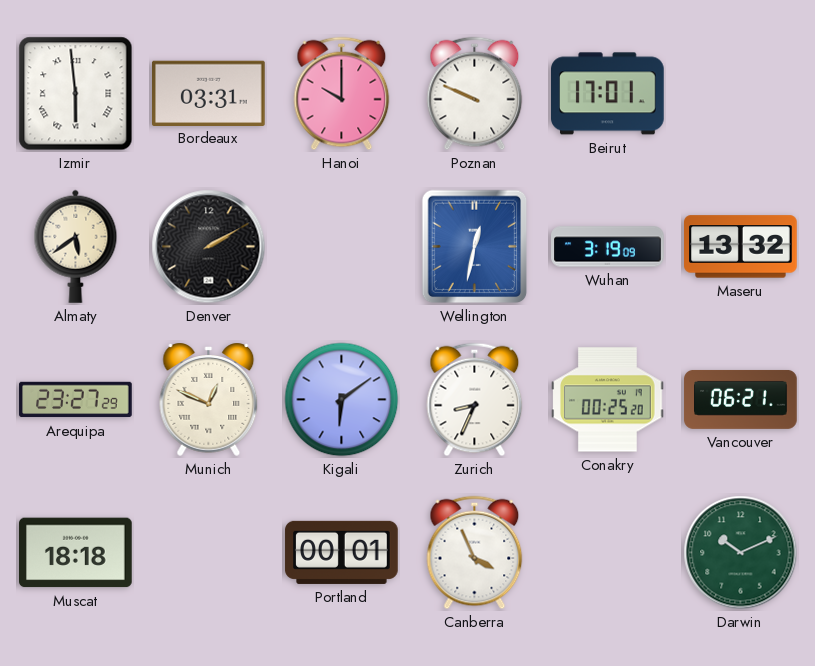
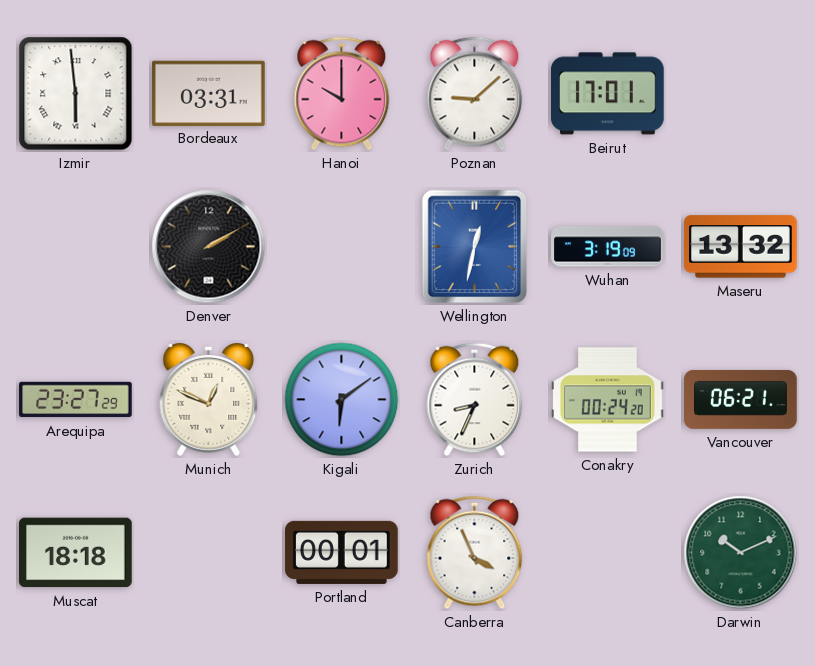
Poznan: 9:49 -> 9:08 (475, 94)
Almaty: 5:39 -> none (76, 246)
Conakry: 00:25 -> 00:24 (608, 400)
